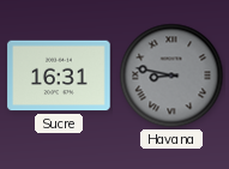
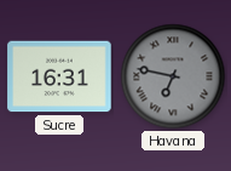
Havana: 8:47 -> 6:47 (173, 76)
